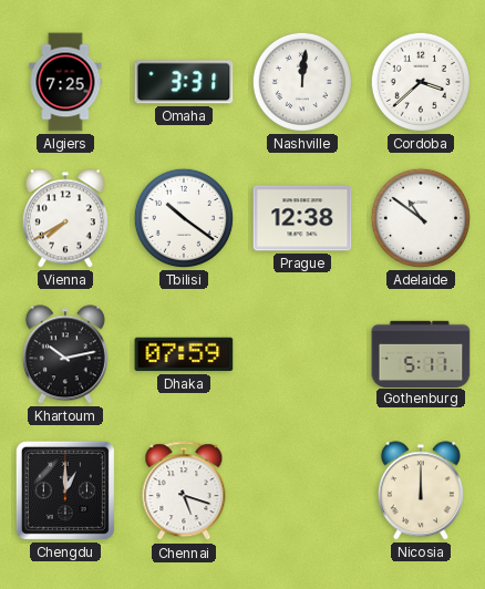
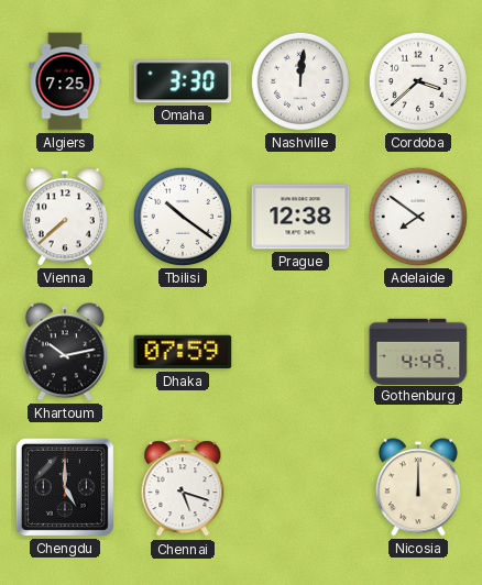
Omaha: 3:31 -> 3:30 (183, 81)
Vienna: 7:40 -> 7:38 (65, 217)
Adelaide: 10:51 -> 7:51 (418, 217)
Gothenburg: 5:11 -> 4:49 (418, 351)
Chengdu: 1:00 -> 5:00 (65, 487)
